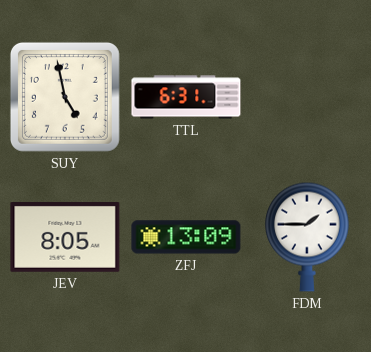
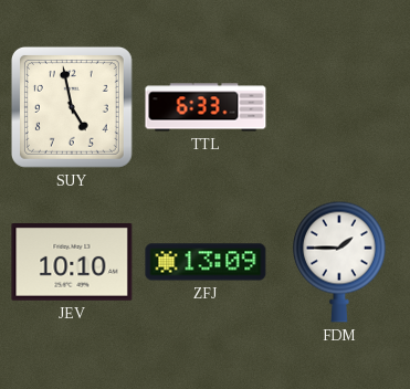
TTL: 6:31 -> 6:33 (206, 107)
JEV: 8:05 -> 10:10 (72, 263)
